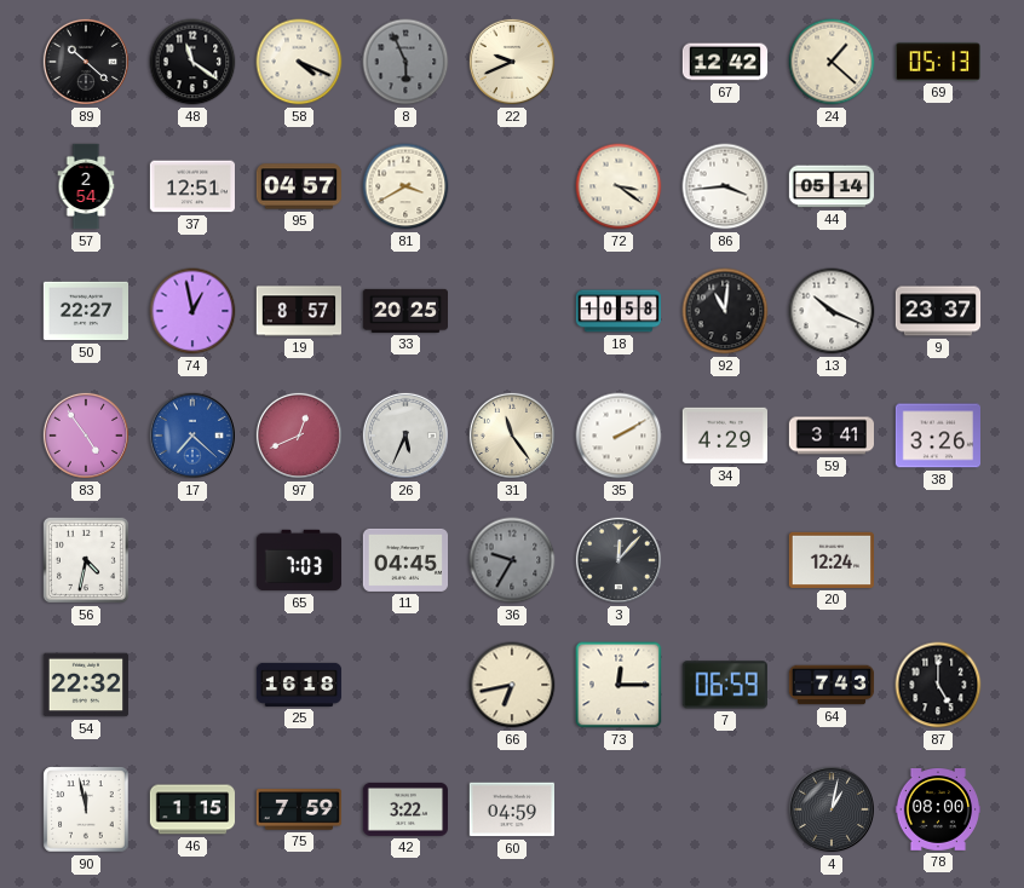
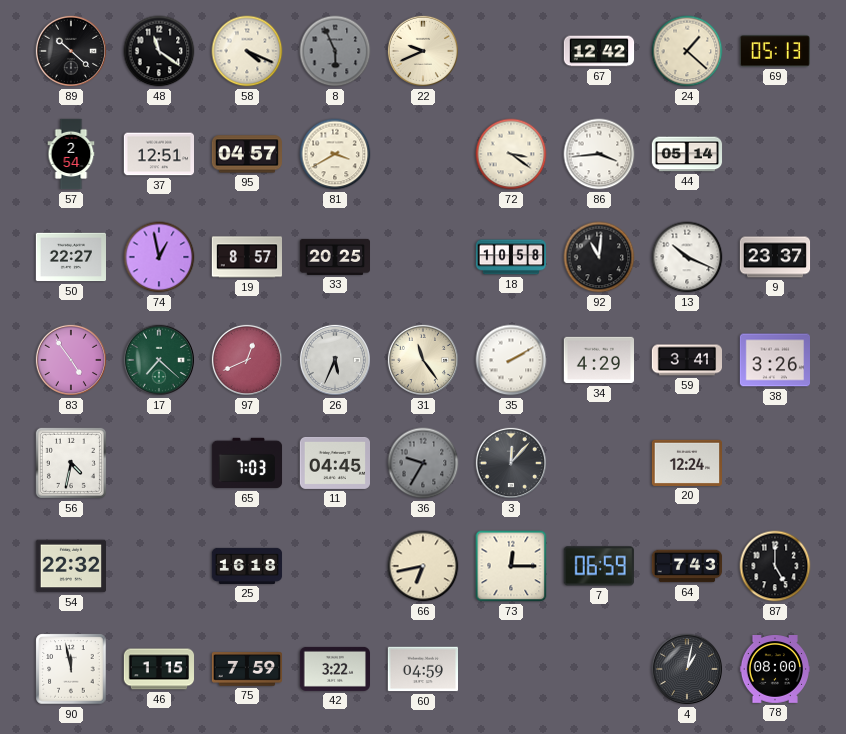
17 dial: blue -> green (159, 360)
